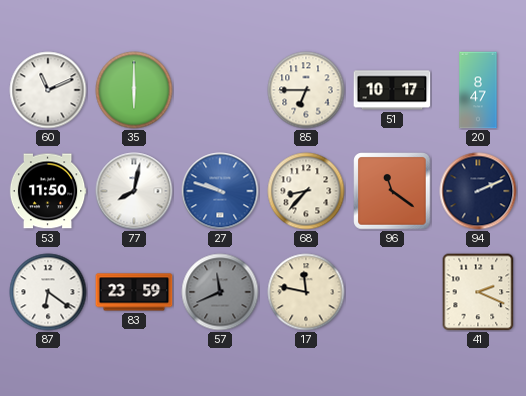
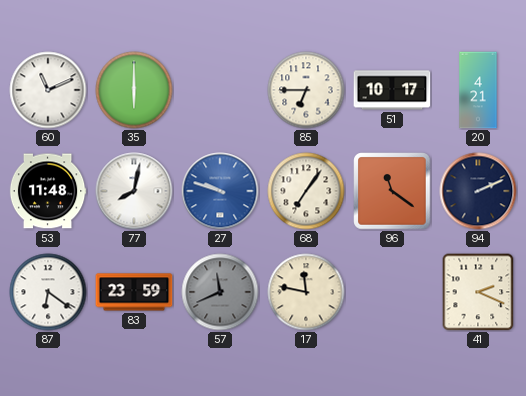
20: 8:47 -> 4:21 (478, 90)
53: 11:50 -> 11:48 (48, 191)
68: 8:37 -> 7:06 (306, 191)
